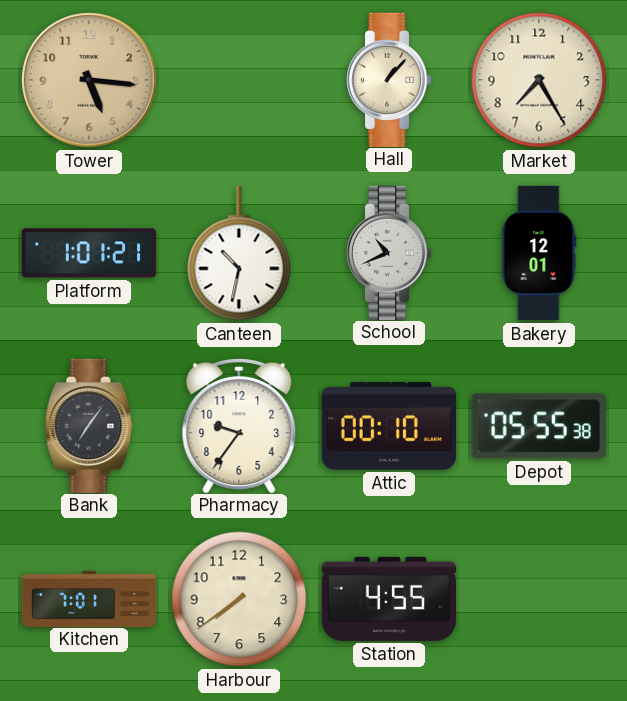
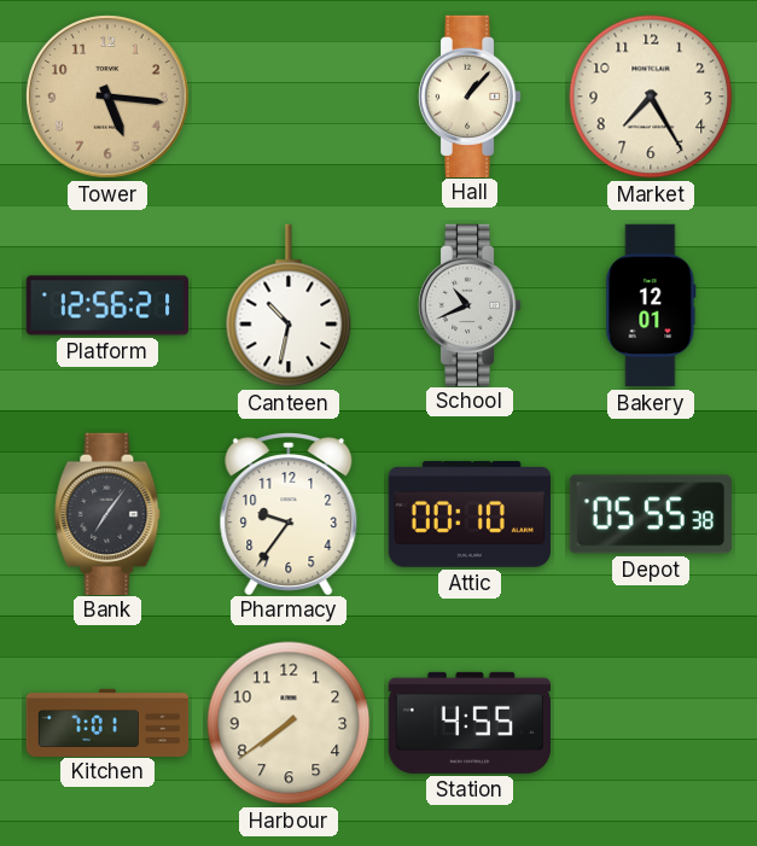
Platform: 1:01 -> 12:56 (106, 305)
